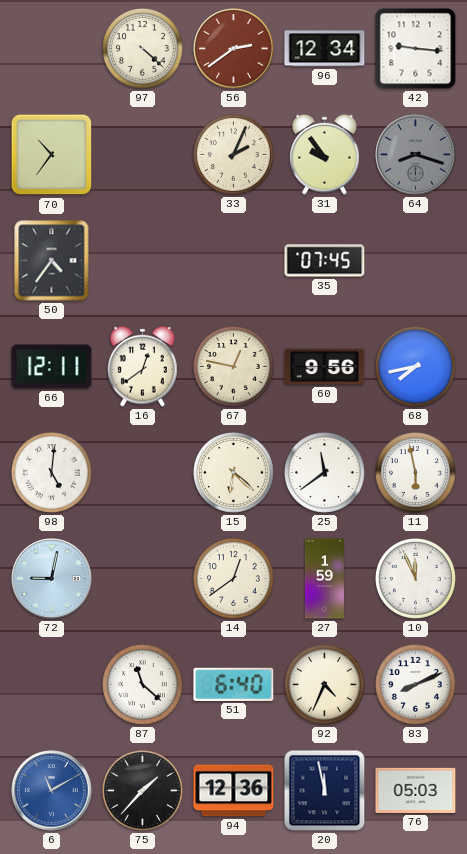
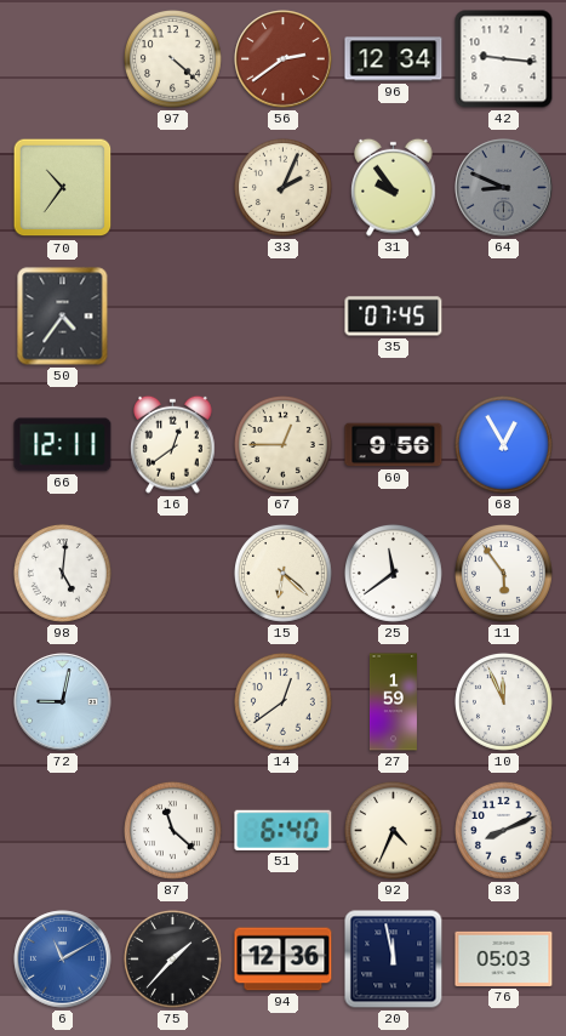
64: 8:18 -> 8:49 (504, 188)
67: 12:47 -> 12:45 (282, 444)
68: 7:43 -> 12:55 (503, 444)
11: 5:58 -> 5:54 (503, 573)
